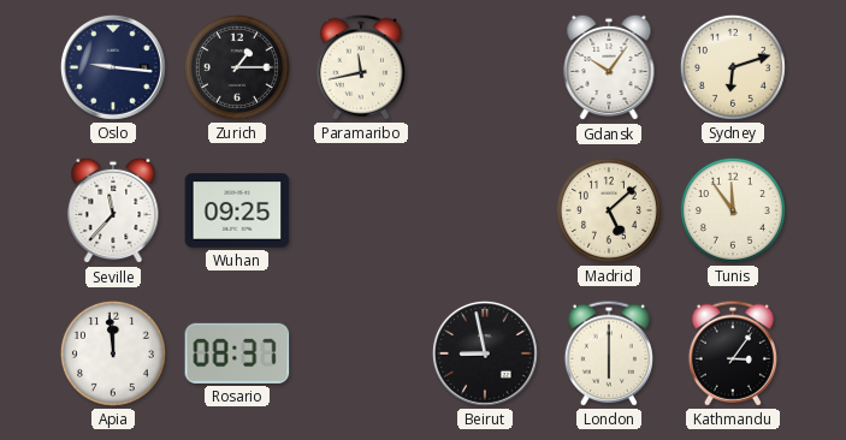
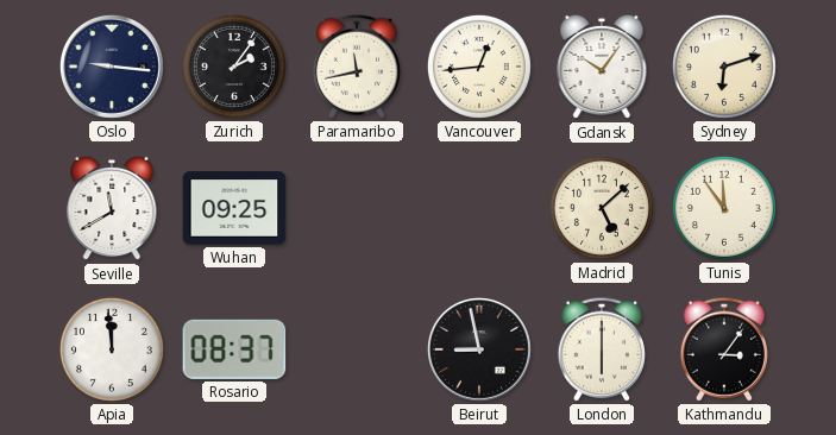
Zurich: 1:15 -> 2:06 (234, 67)
Vancouver: none -> 12:44 (479, 67)
Seville: 11:37 -> 11:40 (112, 208)
